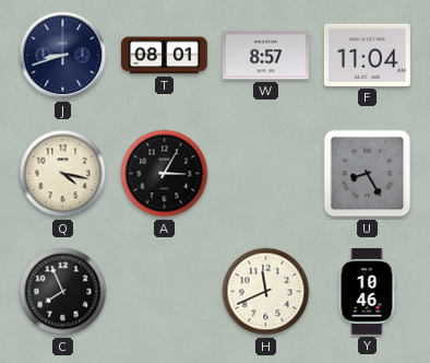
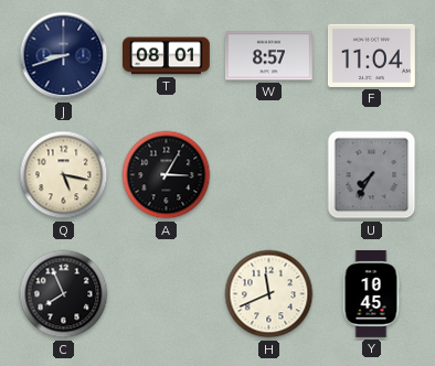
Q: 4:17 -> 5:17 (64, 175)
U: 8:25 -> 7:35 (372, 175)
Y: 10:46 -> 10:45 (371, 294)
